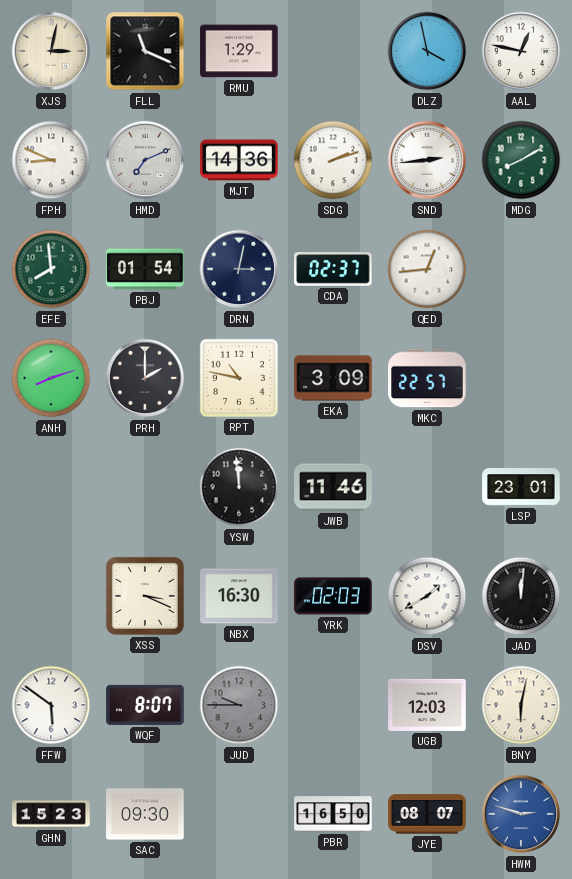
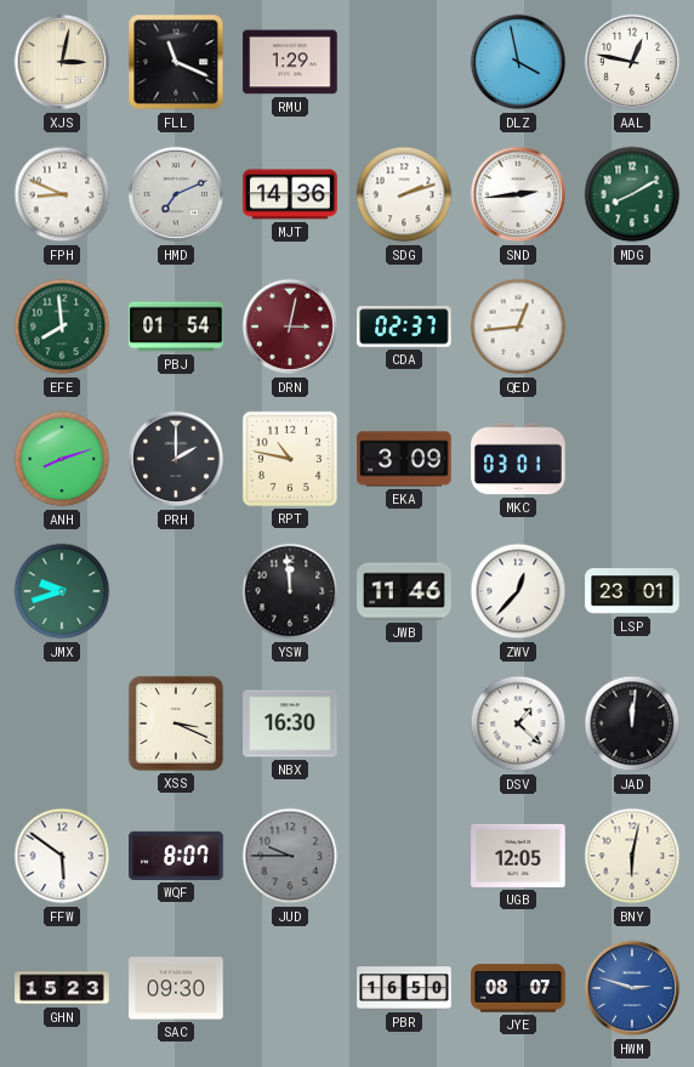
DRN dial: navy -> burgundy (290, 327)
MKC: 22:57 -> 03:01 (518, 459)
JMX: none -> 9:42 (62, 591)
ZWV: none -> 12:37 (518, 591)
YRK: 02:03 -> none (333, 596)
DSV: 1:40 -> 1:22 (518, 723)
UGB: 12:03 -> 12:05 (518, 856)
